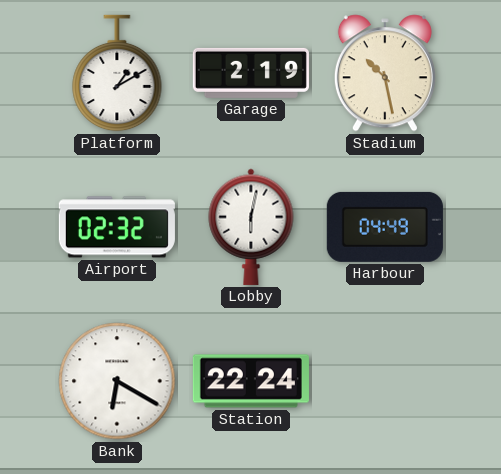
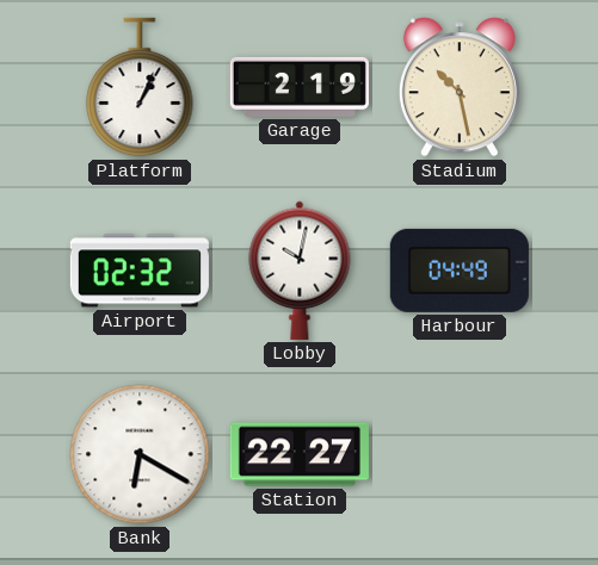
Platform: 1:10 -> 1:04 (140, 87)
Lobby: 6:02 -> 10:02 (300, 271)
Station: 22:24 -> 22:27 (300, 454)
